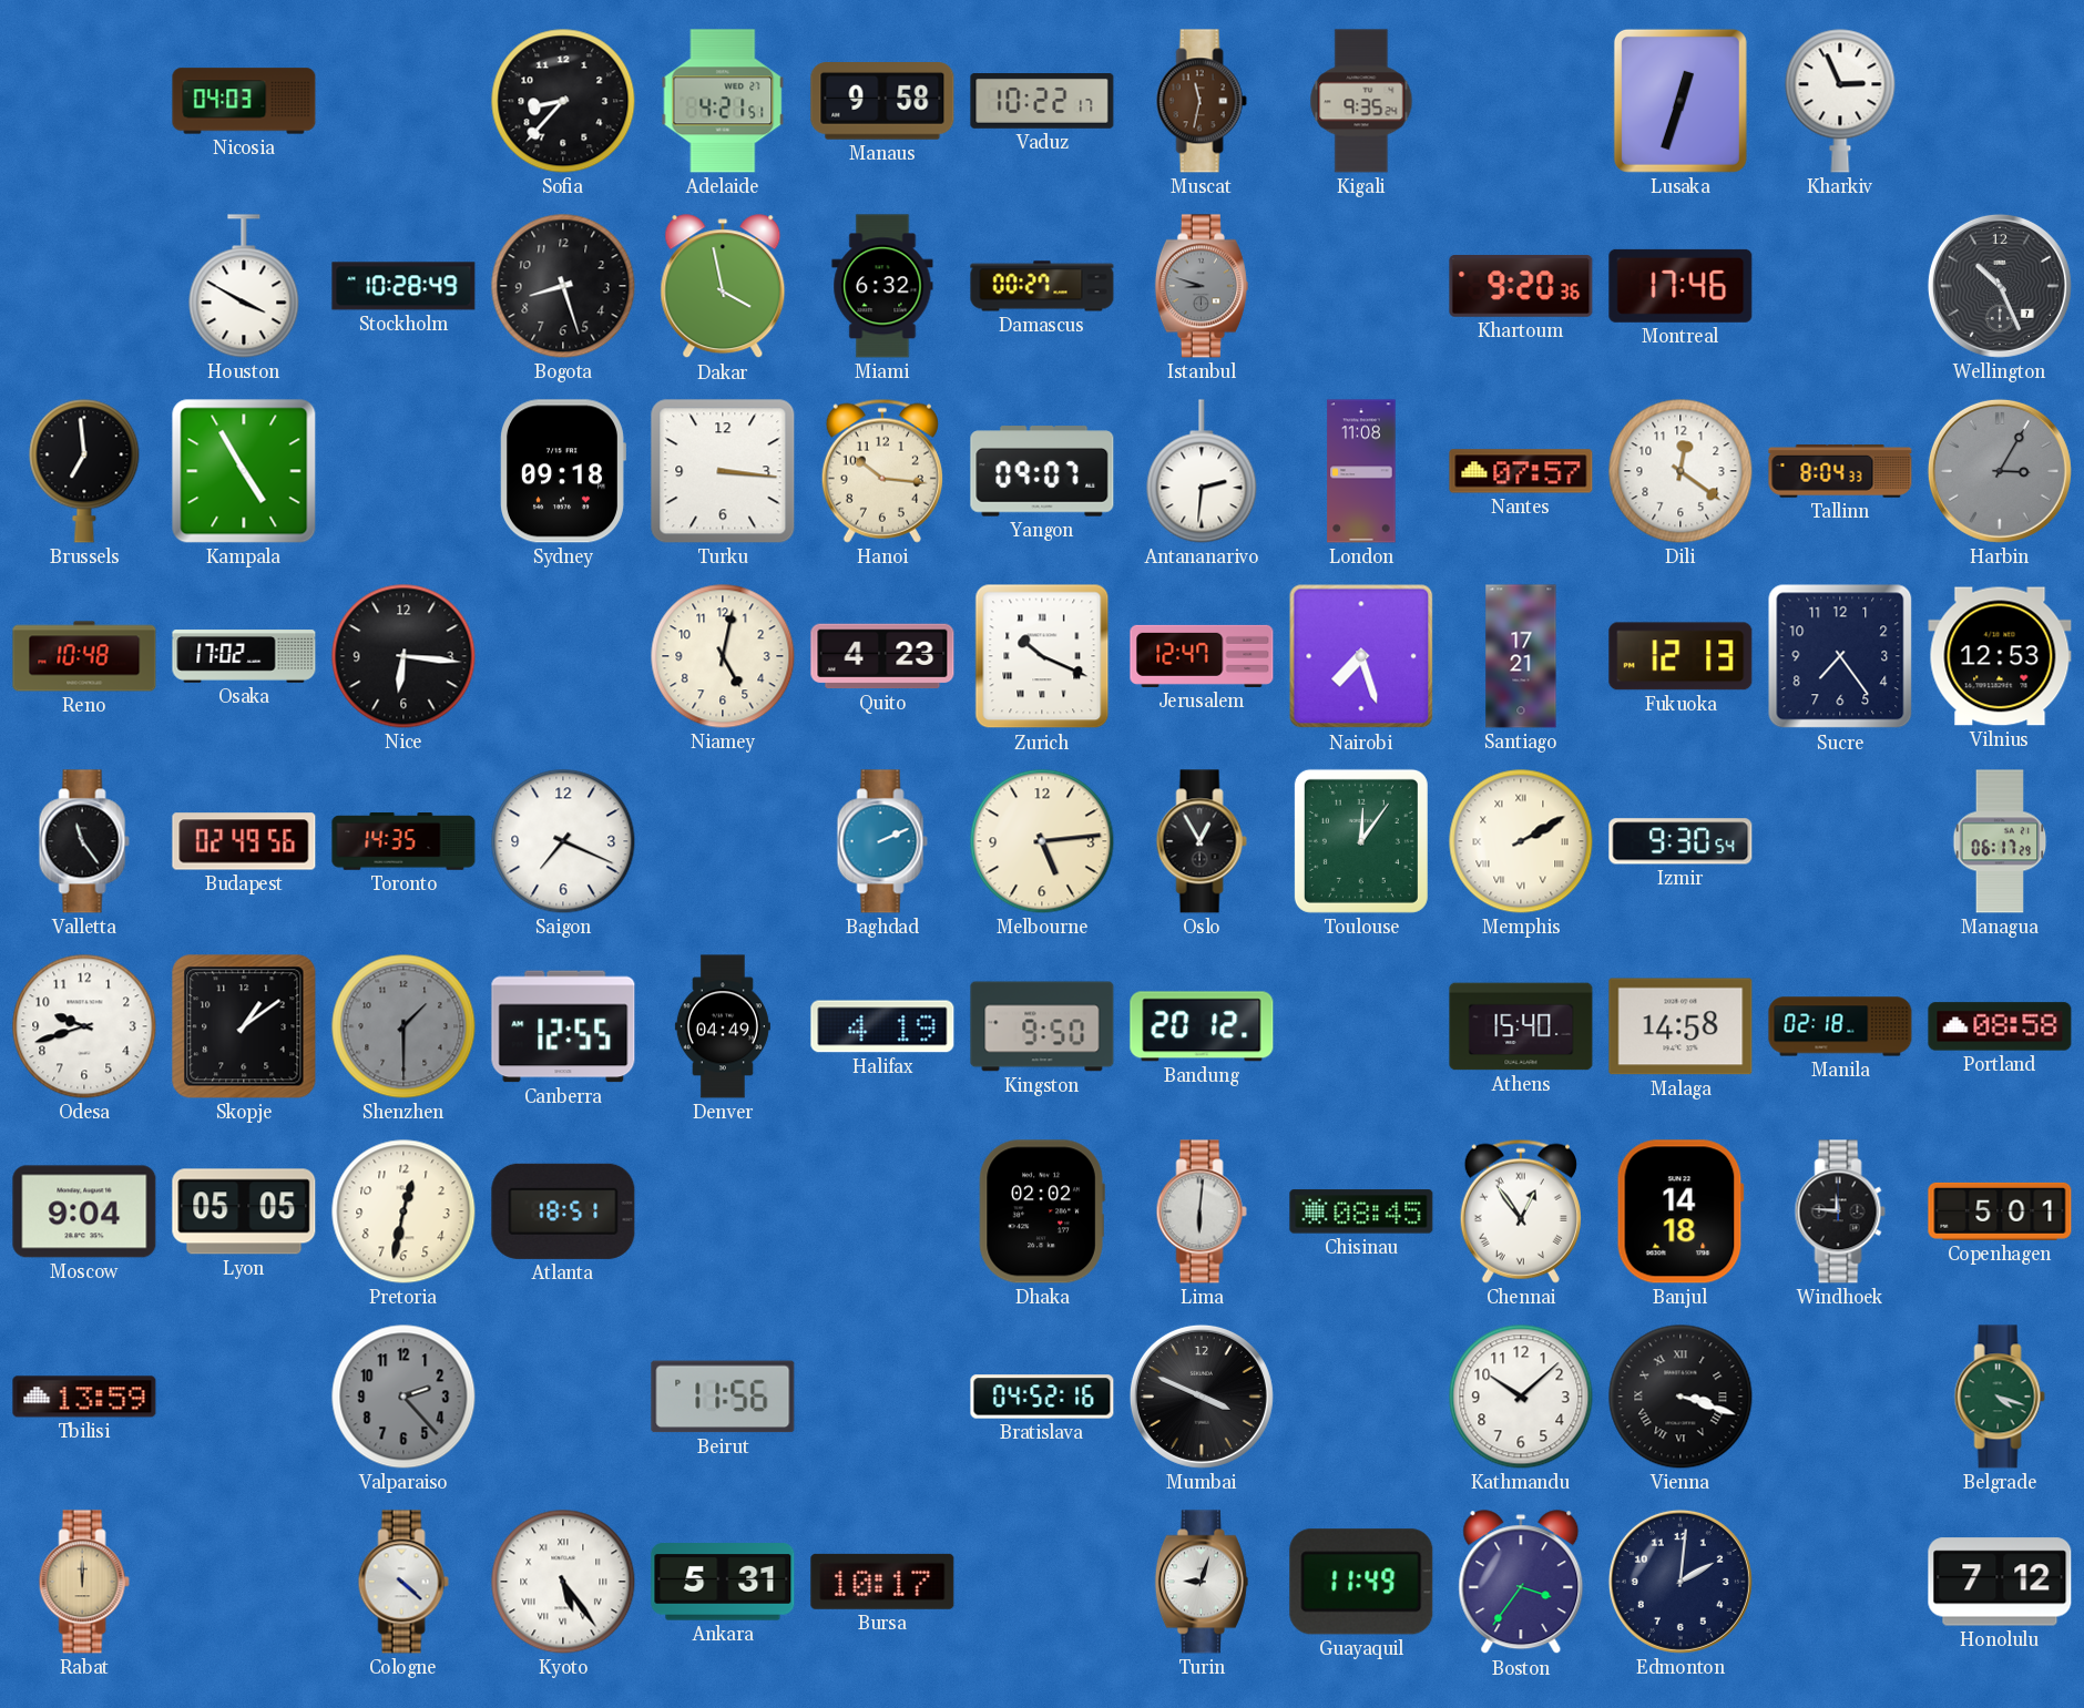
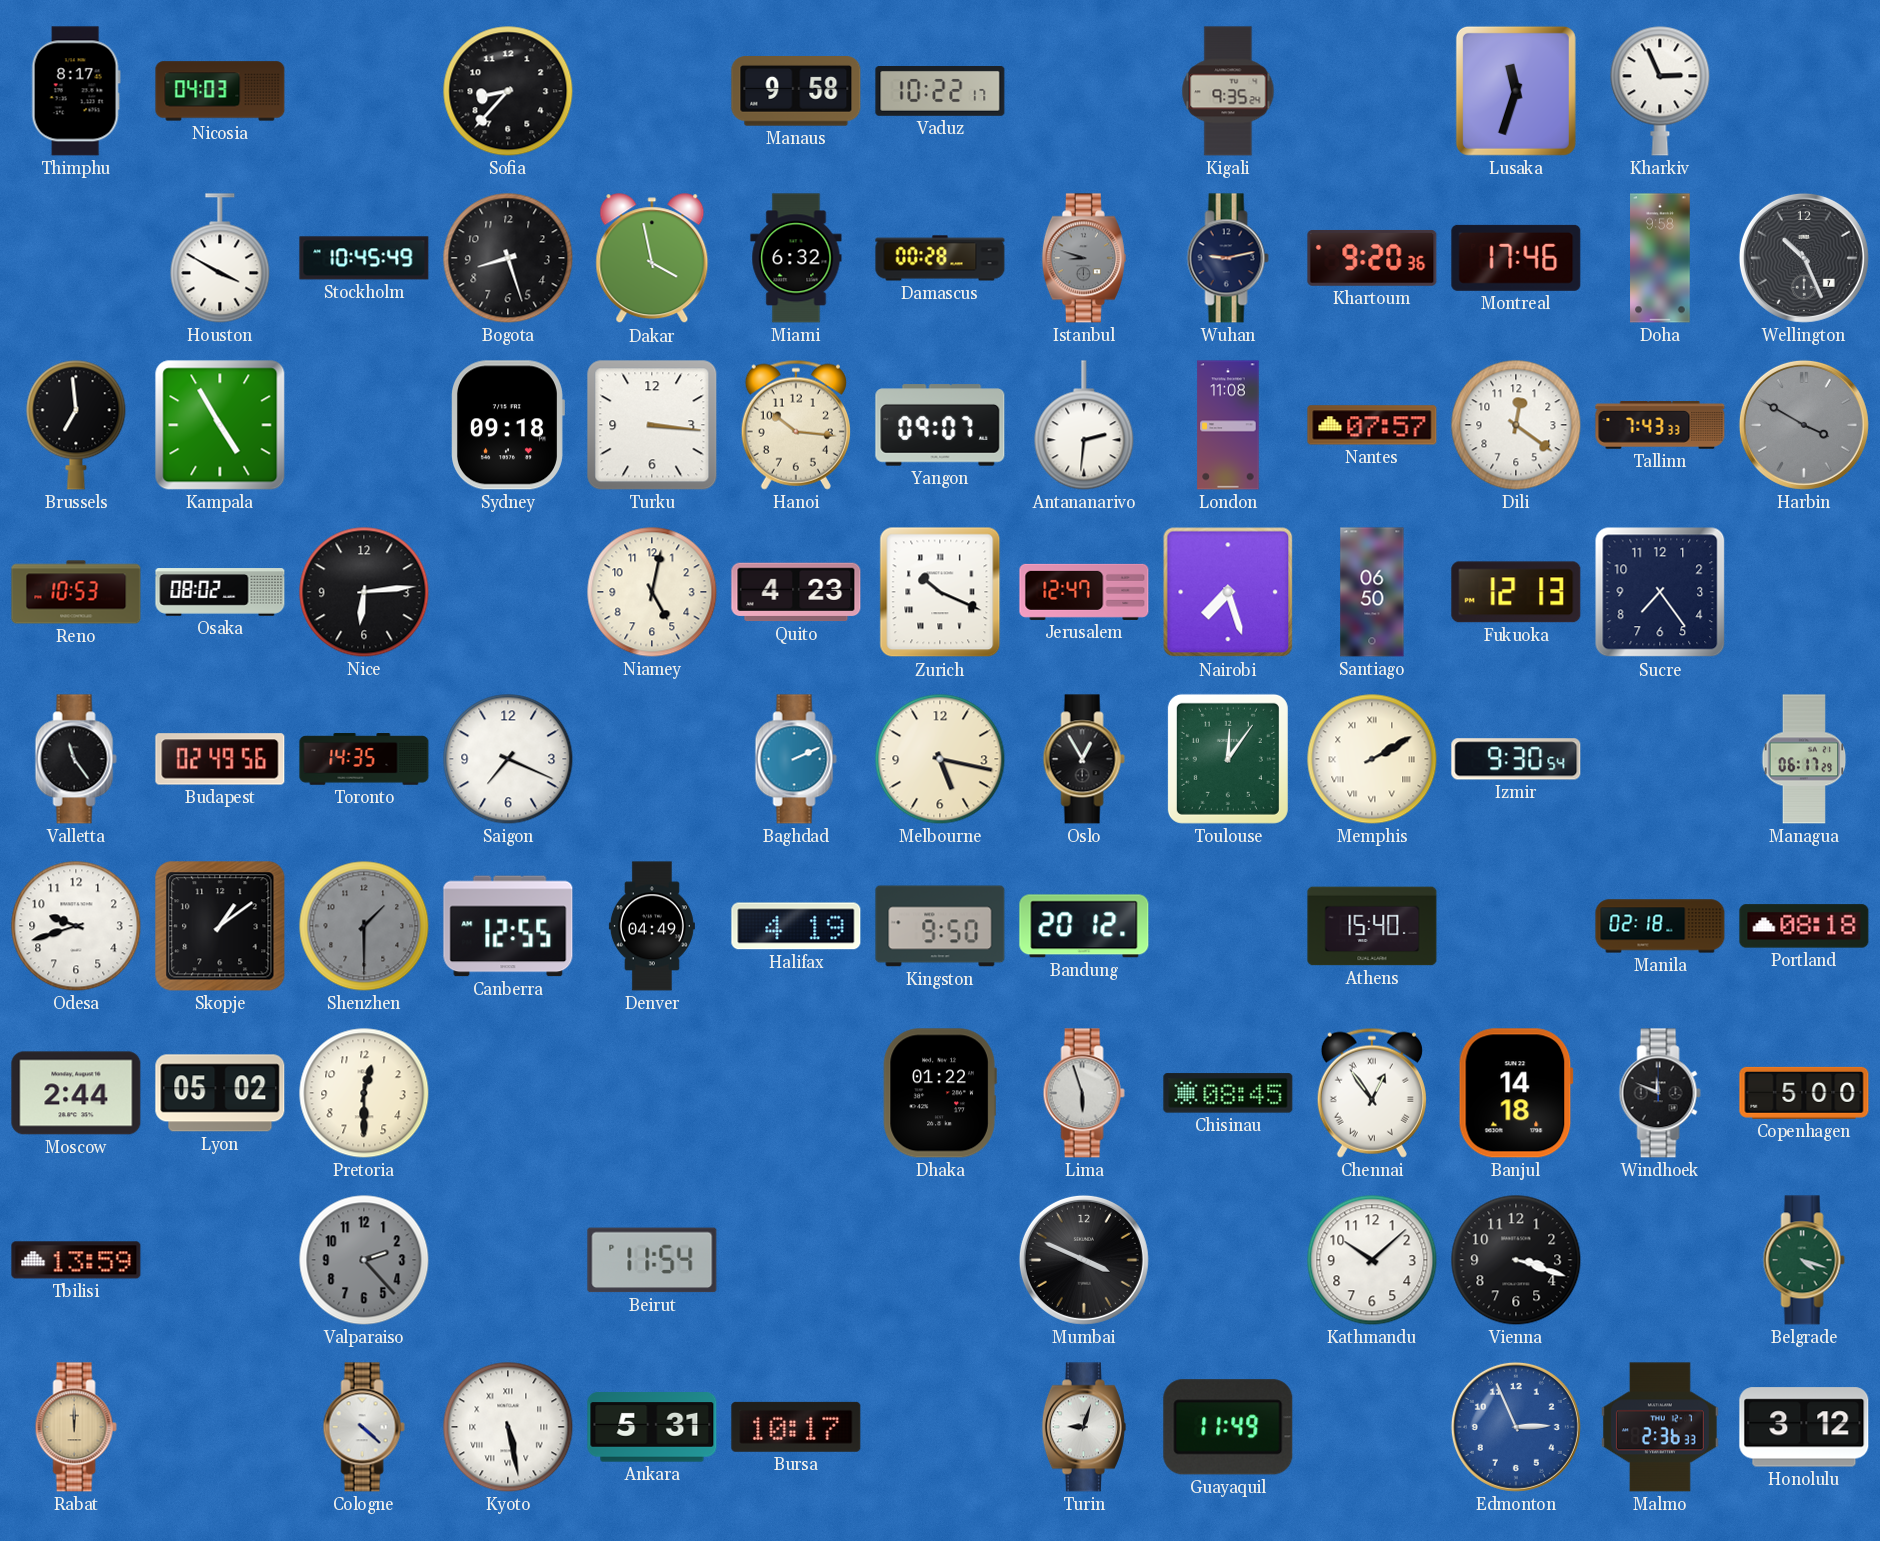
Thimphu: none -> 8:17 (76, 91)
Adelaide: 4:21 -> none (723, 101)
Muscat: 11:32 -> none (1202, 101)
Lusaka: 12:33 -> 11:33 (1516, 91)
Stockholm: 10:28 -> 10:45 (364, 258)
Damascus: 00:27 -> 00:28 (940, 258)
Wuhan: none -> 9:13 (1228, 258)
Doha: none -> 9:58 (1660, 258)
Tallinn: 8:04 -> 7:43 (1660, 425)
Harbin: 3:05 -> 3:50 (1804, 425)
Reno: 10:48 -> 10:53 (76, 592)
Osaka: 17:02 -> 08:02 (220, 592)
Nice: 6:16 -> 6:14 (364, 592)
Santiago: 17:21 -> 06:50 (1372, 592)
Vilnius: 12:53 -> none (2000, 656)
Melbourne: 5:14 -> 5:17 (940, 759)
Malaga: 14:58 -> none (1681, 1026)
Portland: 08:58 -> 08:18 (1804, 926)
Moscow: 9:04 -> 2:44 (76, 1093)
Lyon: 05:05 -> 05:02 (220, 1093)
Pretoria: 12:32 -> 12:30 (364, 1093)
Atlanta: 18:51 -> none (563, 1211)
Dhaka: 02:02 -> 01:22 (940, 1093)
Lima: 6:01 -> 5:57 (1084, 1093)
Windhoek: 11:46 -> 11:49 (1660, 1093)
Copenhagen: 5:01 -> 5:00 (1804, 1093)
Beirut: 11:56 -> 11:54 (652, 1260)
Bratislava: 04:52 -> none (1042, 1397)
Vienna numerals: Roman -> Arabic (1516, 1260)
Kyoto: 5:24 -> 5:28 (508, 1427)
Boston: 3:36 -> none (1521, 1583)
Edmonton: 2:01 -> 2:56 (1516, 1427)
Edmonton dial: navy -> blue (1516, 1427)
Malmo: none -> 2:36 (1660, 1427)
Honolulu: 7:12 -> 3:12 (1804, 1427)
